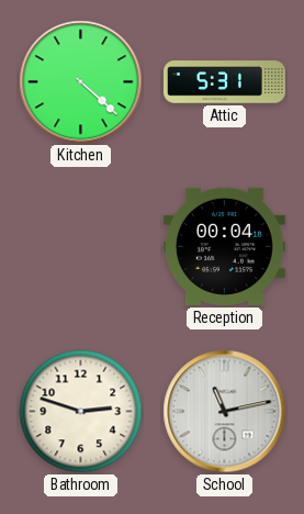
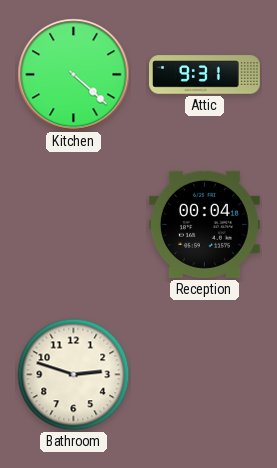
Attic: 5:31 -> 9:31 (205, 75)
School: 11:13 -> none (225, 412)
